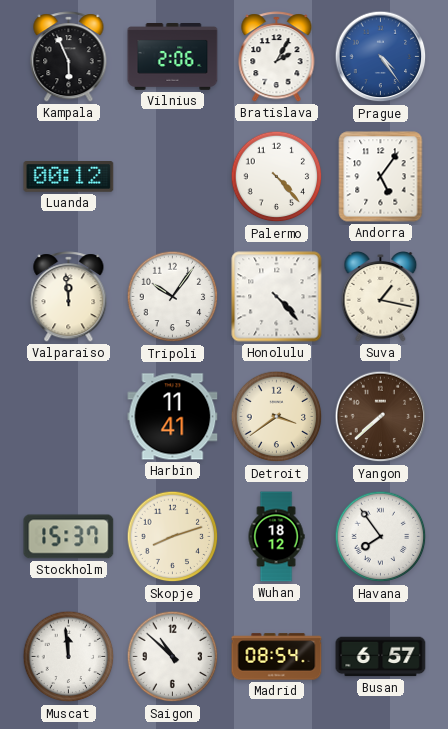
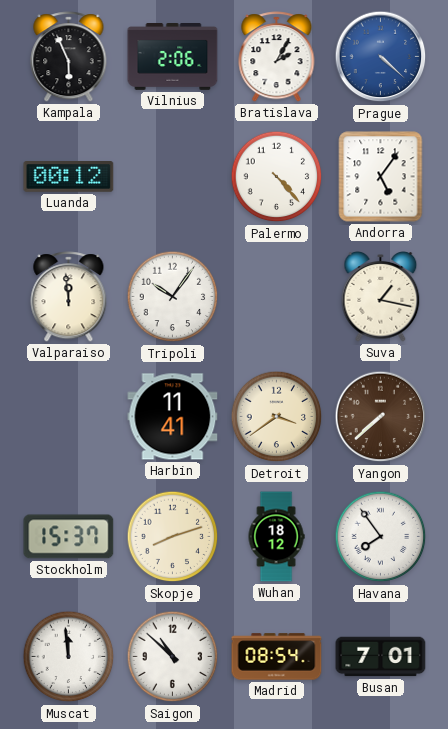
Prague: 4:24 -> 4:22 (381, 57)
Honolulu: 4:23 -> none (277, 297)
Busan: 6:57 -> 7:01 (381, 657)
